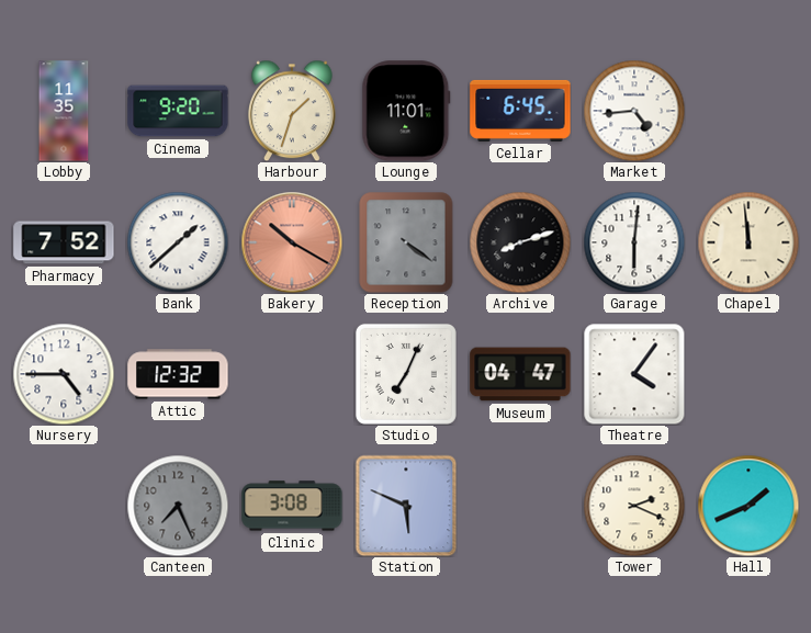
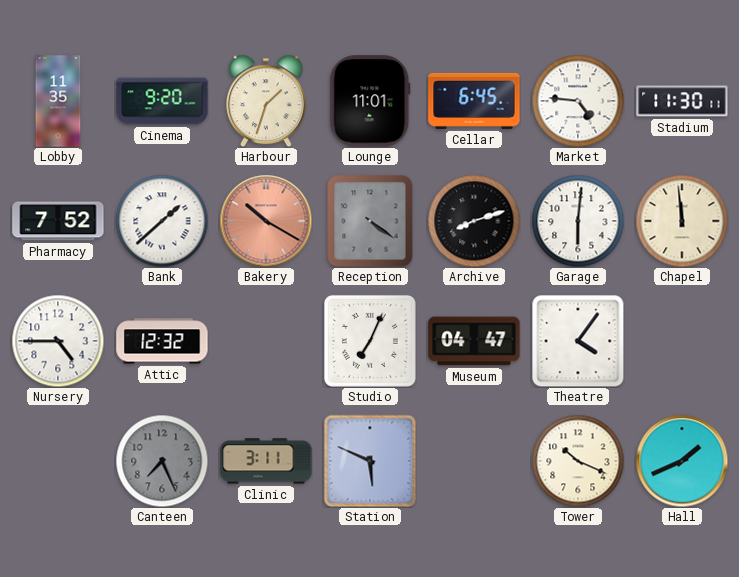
Market: 4:44 -> 4:46 (578, 101)
Stadium: none -> 11:30 (682, 101)
Clinic: 3:08 -> 3:11 (266, 461)
Tower: 2:19 -> 10:19 (578, 461)
